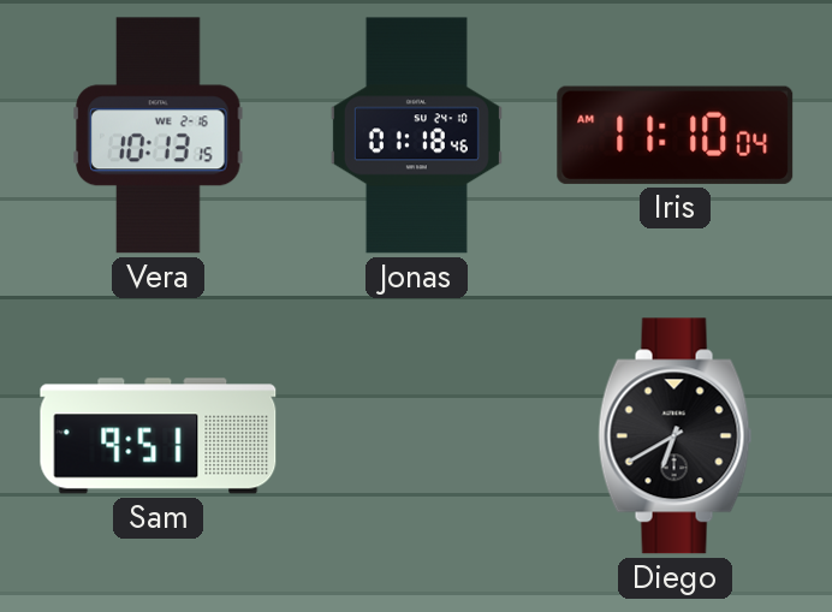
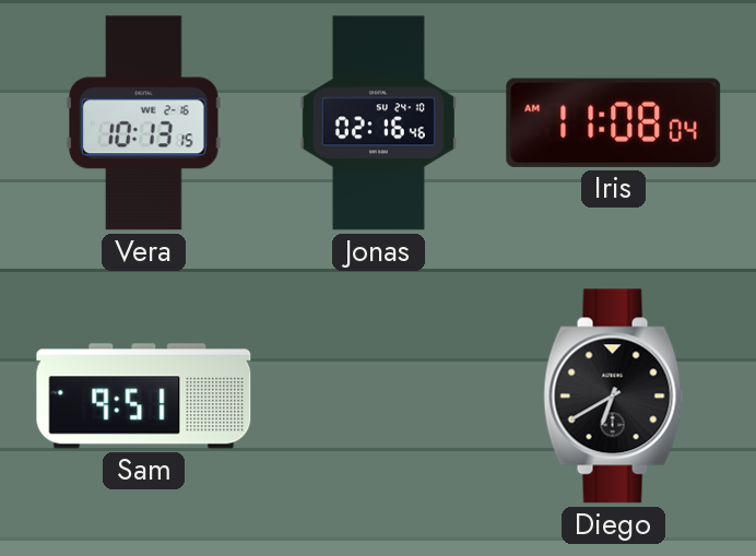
Jonas: 01:18 -> 02:16 (378, 123)
Iris: 11:10 -> 11:08 (614, 122)
